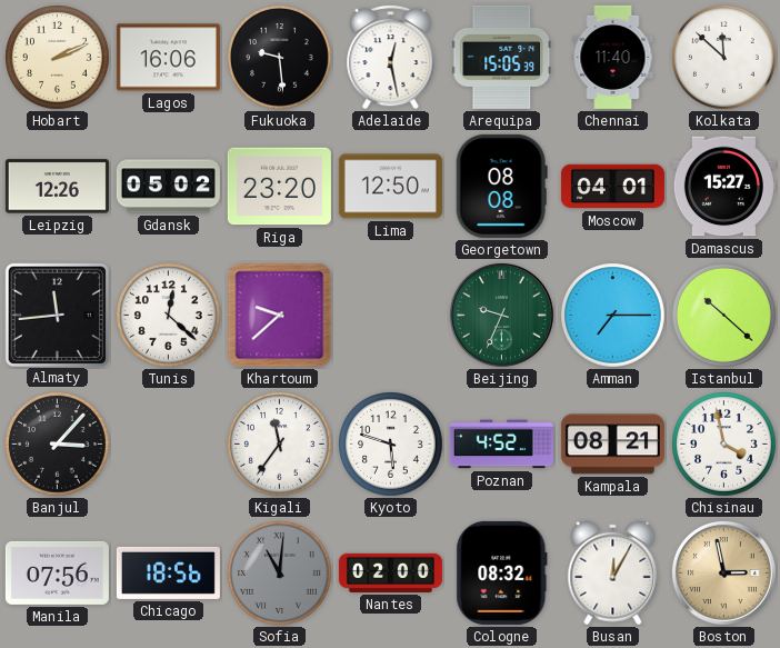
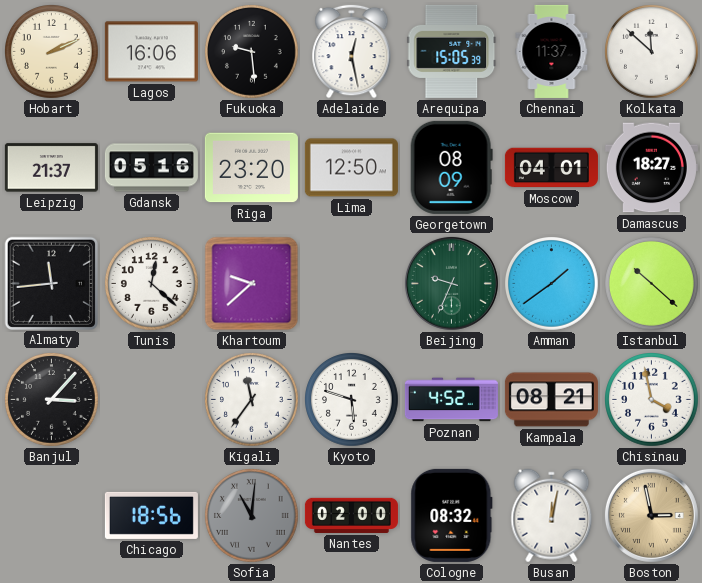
Chennai: 11:40 -> 11:37 (552, 51)
Leipzig: 12:26 -> 21:37 (51, 168)
Gdansk: 05:02 -> 05:16 (151, 168)
Georgetown: 08:08 -> 08:09 (451, 167)
Damascus: 15:27 -> 18:27 (651, 168)
Amman: 7:15 -> 1:39 (552, 284)
Manila: 07:56 -> none (57, 572)
Busan: 12:05 -> 12:02 (552, 516)
